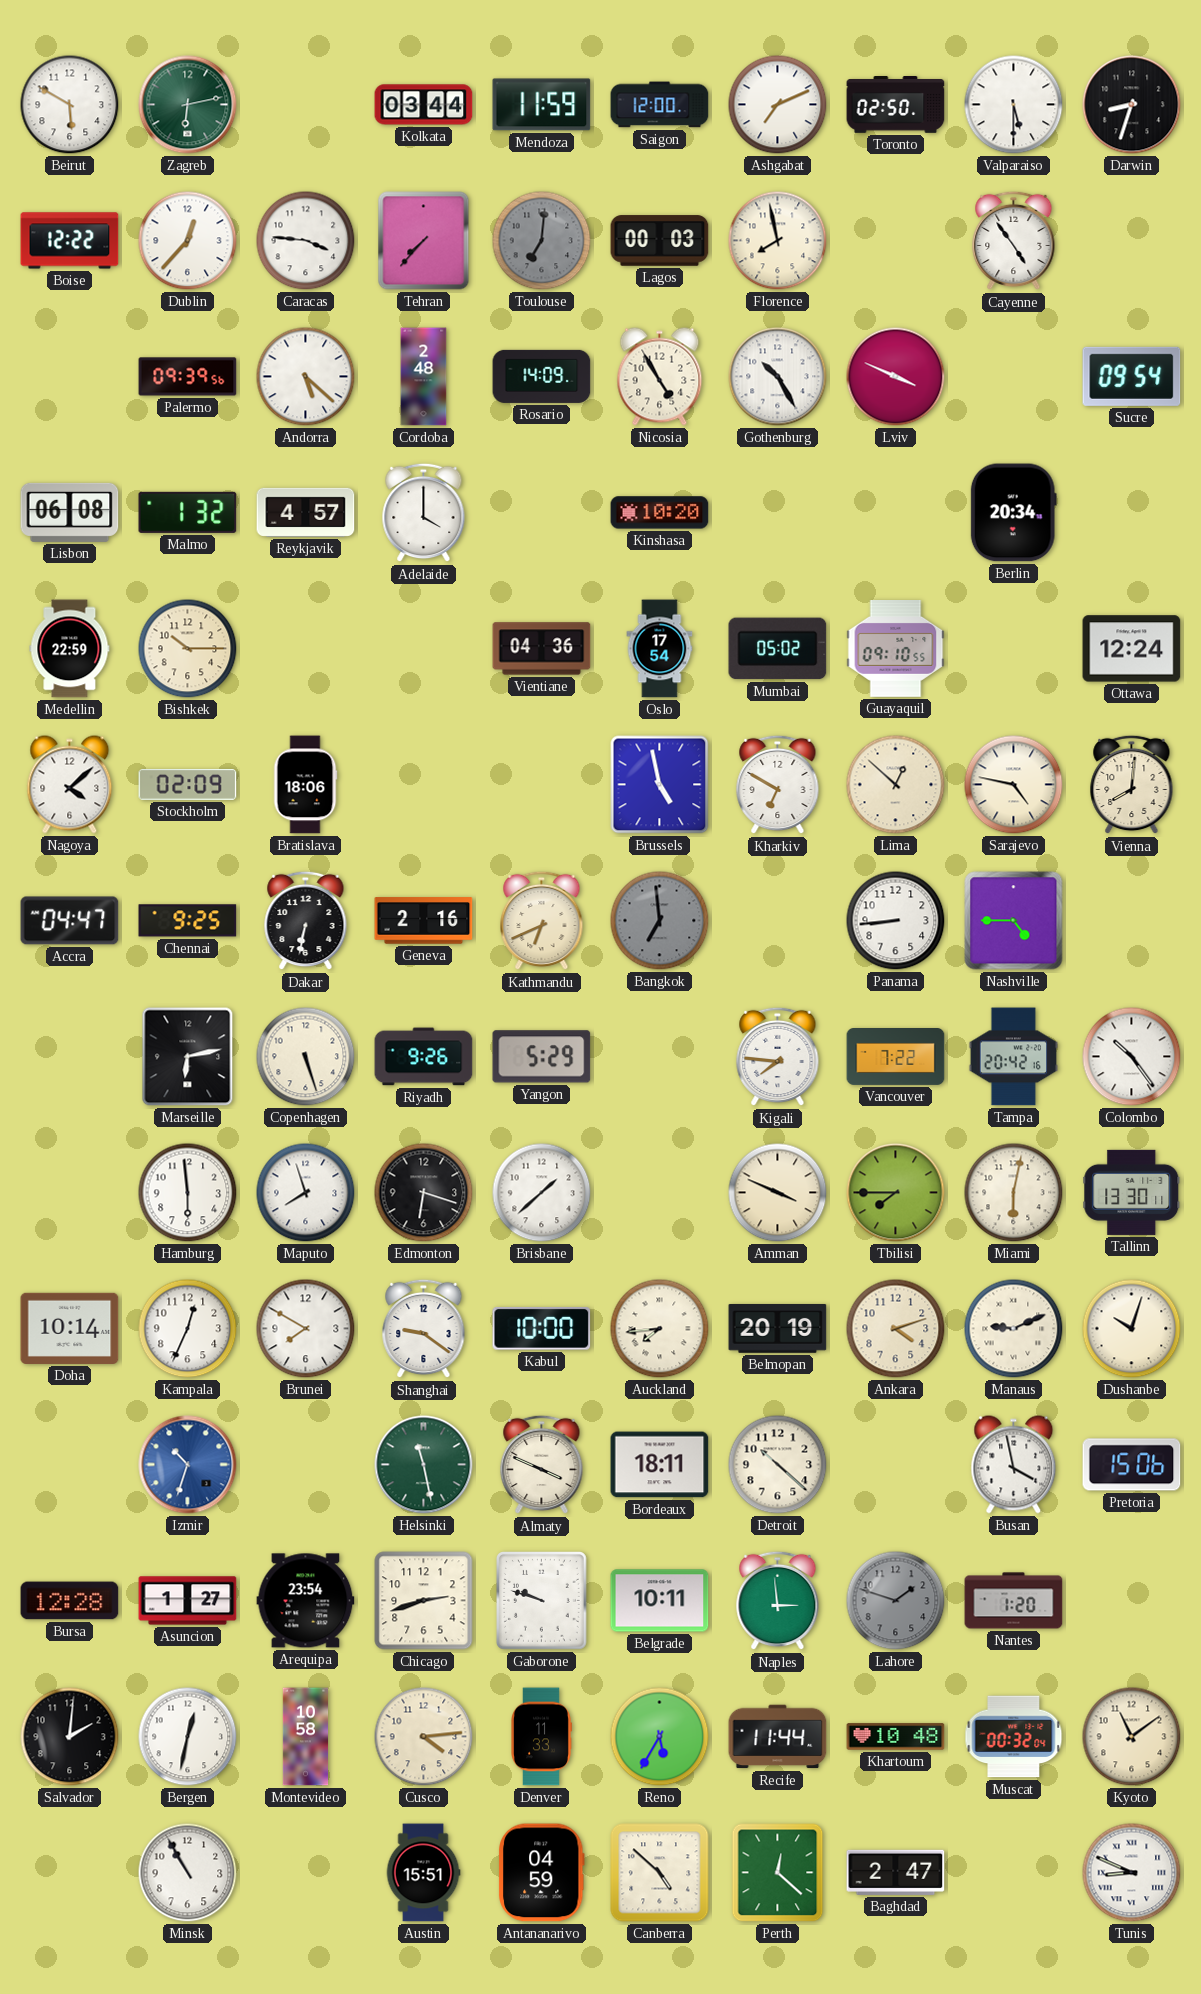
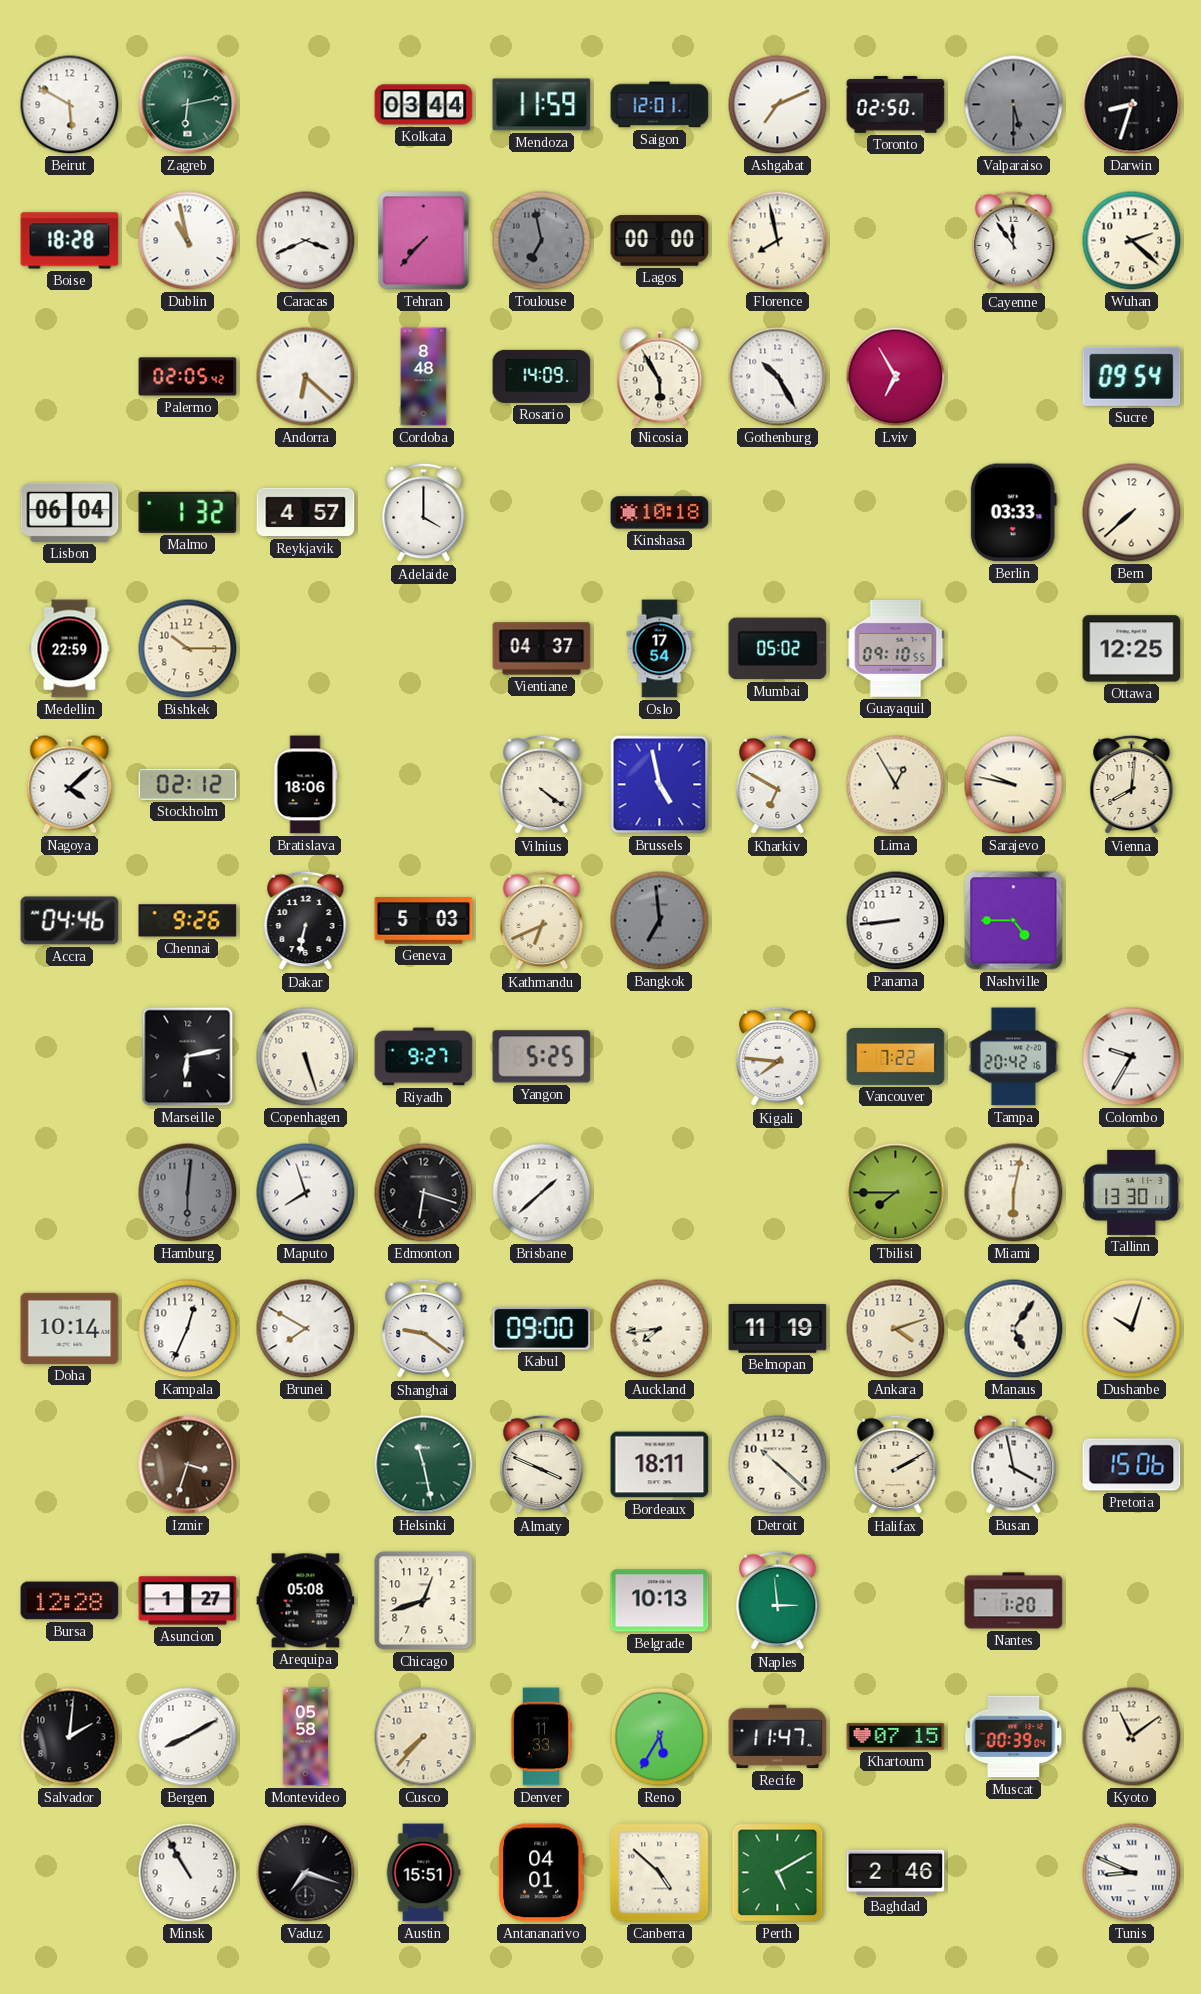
Saigon: 12:00 -> 12:01 (660, 105)
Valparaiso dial: white -> grey (1014, 105)
Boise: 12:22 -> 18:28 (70, 241)
Dublin: 12:37 -> 10:58 (188, 241)
Caracas: 3:46 -> 3:41 (306, 241)
Toulouse: 7:01 -> 6:58 (542, 241)
Lagos: 00:03 -> 00:00 (660, 241)
Cayenne: 4:54 -> 11:54 (1014, 241)
Wuhan: none -> 2:22 (1132, 241)
Palermo: 09:39 -> 02:05 (188, 377)
Andorra: 5:22 -> 6:22 (306, 377)
Cordoba: 2:48 -> 8:48 (424, 377)
Nicosia: 4:55 -> 5:55 (660, 377)
Lviv: 3:49 -> 6:55 (896, 377)
Lisbon: 06:08 -> 06:04 (70, 512)
Kinshasa: 10:20 -> 10:18 (660, 513)
Berlin: 20:34 -> 03:33 (1013, 513)
Bern: none -> 7:38 (1132, 513)
Vientiane: 04:36 -> 04:37 (542, 649)
Ottawa: 12:24 -> 12:25 (1132, 649)
Stockholm: 02:09 -> 02:12 (188, 784)
Vilnius: none -> 4:21 (542, 785)
Lima: 12:52 -> 12:55 (896, 785)
Sarajevo: 4:47 -> 9:47 (1014, 785)
Accra: 04:47 -> 04:46 (70, 921)
Chennai: 9:25 -> 9:26 (188, 921)
Geneva: 2:16 -> 5:03 (424, 921)
Riyadh: 9:26 -> 9:27 (424, 1057)
Yangon: 5:29 -> 5:25 (542, 1057)
Colombo: 10:24 -> 9:35 (1132, 1057)
Hamburg: 5:59 -> 6:01 (188, 1193)
Hamburg dial: white -> grey (188, 1193)
Amman: 3:49 -> none (778, 1193)
Kabul: 10:00 -> 09:00 (542, 1329)
Belmopan: 20:19 -> 11:19 (778, 1329)
Manaus: 9:11 -> 5:06 (1014, 1329)
Izmir: 10:33 -> 3:33 (188, 1465)
Izmir dial: blue -> brown (188, 1465)
Halifax: none -> 2:10 (896, 1465)
Arequipa: 23:54 -> 05:08 (306, 1601)
Chicago: 2:42 -> 12:42 (424, 1601)
Gaborone: 9:48 -> none (542, 1601)
Belgrade: 10:11 -> 10:13 (660, 1601)
Lahore: 1:48 -> none (896, 1601)
Bergen: 12:32 -> 8:10 (188, 1737)
Montevideo: 10:58 -> 05:58 (306, 1737)
Cusco: 4:14 -> 7:37 (424, 1737)
Recife: 11:44 -> 11:47 (778, 1737)
Khartoum: 10:48 -> 07:15 (896, 1737)
Muscat: 00:32 -> 00:39 (1014, 1737)
Vaduz: none -> 7:18 (306, 1873)
Antananarivo: 04:59 -> 04:01 (541, 1873)
Perth: 12:22 -> 5:10 (778, 1873)
Baghdad: 2:47 -> 2:46 (896, 1872)
